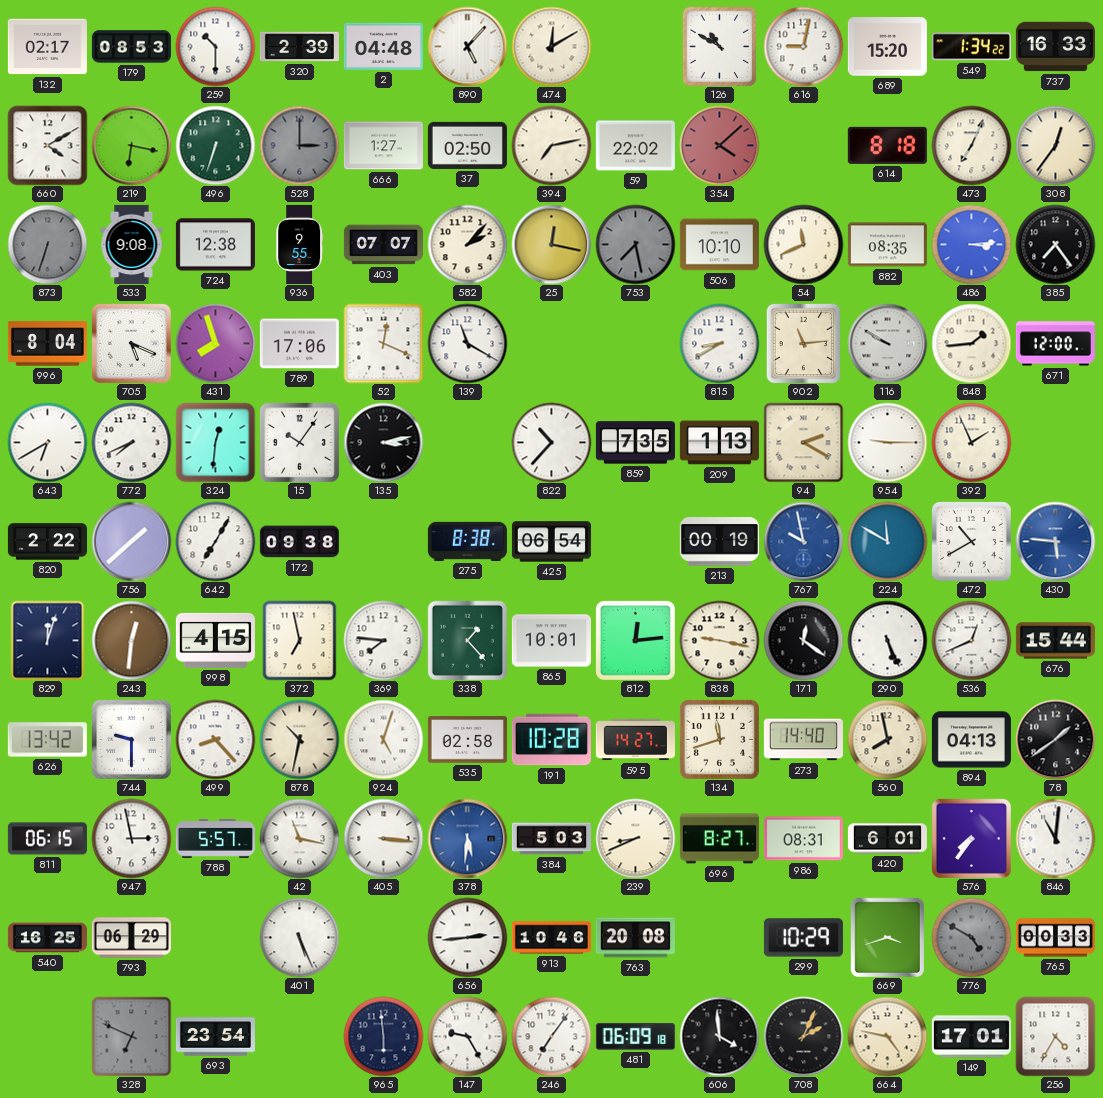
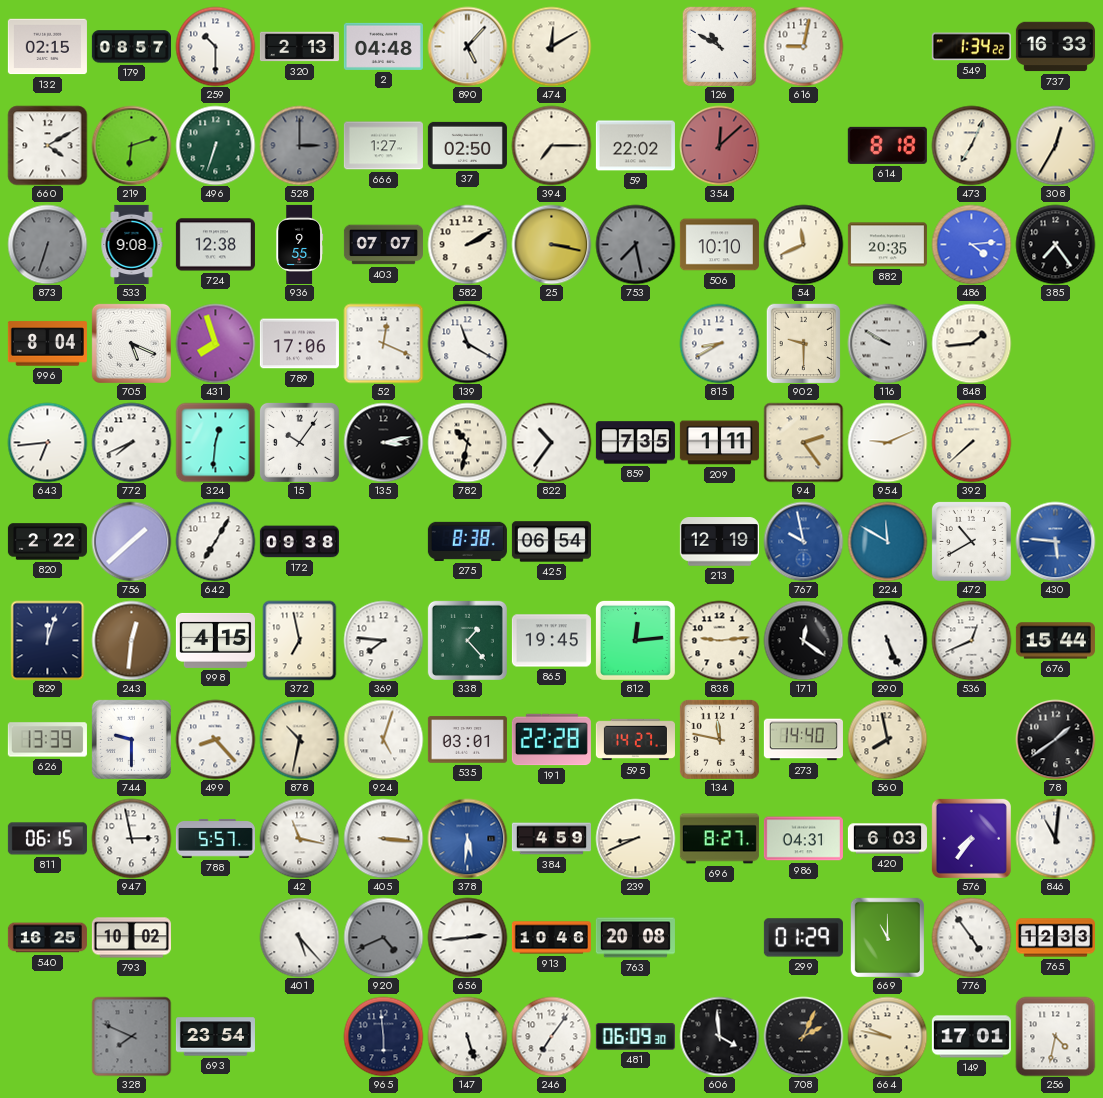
132: 02:17 -> 02:15 (47, 47)
179: 08:53 -> 08:57 (131, 47)
320: 2:39 -> 2:13 (299, 47)
689: 15:20 -> none (887, 47)
219: 6:17 -> 6:12 (131, 145)
394: 7:13 -> 7:15 (551, 145)
354: 4:08 -> 12:08 (719, 145)
308: 12:36 -> 12:35 (1055, 145)
582: 2:07 -> 2:10 (467, 244)
25: 12:17 -> 3:17 (551, 244)
882: 08:35 -> 20:35 (887, 245)
486: 3:14 -> 4:14 (971, 244)
902: 11:14 -> 9:30 (804, 343)
671: 12:00 -> none (1055, 344)
643: 6:40 -> 6:44 (47, 442)
782: none -> 10:32 (467, 442)
822: 10:37 -> 10:36 (551, 442)
209: 1:13 -> 1:11 (719, 443)
94: 2:20 -> 2:24 (803, 442)
954: 9:15 -> 9:11 (887, 442)
392: 1:56 -> 7:38 (971, 442)
213: 00:19 -> 12:19 (719, 542)
865: 10:01 -> 19:45 (551, 641)
838: 9:17 -> 9:14 (719, 640)
626: 13:42 -> 13:39 (47, 740)
535: 02:58 -> 03:01 (467, 740)
191: 10:28 -> 22:28 (551, 740)
134: 11:42 -> 11:47 (719, 739)
894: 04:13 -> none (971, 740)
384: 5:03 -> 4:59 (551, 839)
986: 08:31 -> 04:31 (803, 839)
420: 6:01 -> 6:03 (887, 839)
793: 06:29 -> 10:02 (131, 938)
401: 5:26 -> 5:23 (299, 937)
920: none -> 4:41 (383, 937)
299: 10:29 -> 01:29 (803, 938)
669: 3:42 -> 11:00 (887, 937)
776: 4:50 -> 4:54 (971, 937)
776 dial: grey -> white (971, 937)
765: 00:33 -> 12:33 (1055, 938)
328: 6:49 -> 7:49 (131, 1036)
147: 9:25 -> 5:27 (467, 1036)
481: 06:09:18 -> 06:09:30 (635, 1037)
664: 4:47 -> 9:47 (887, 1036)
256: 4:35 -> 4:32 (1055, 1036)
